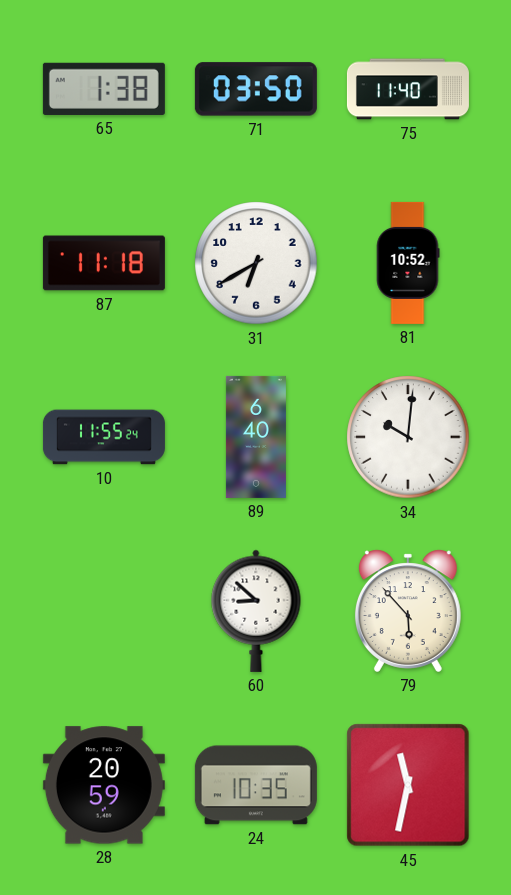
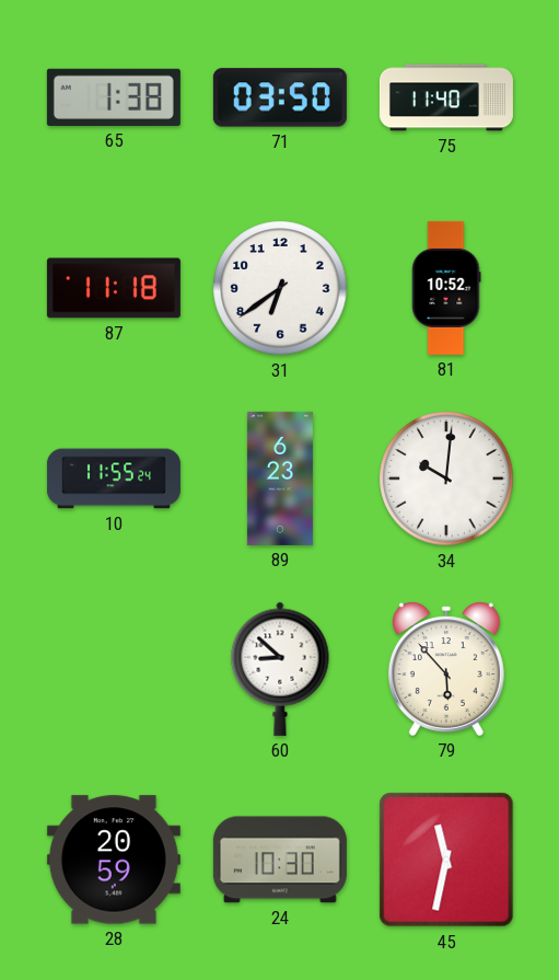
31: 6:40 -> 6:39 (280, 288)
89: 6:40 -> 6:23 (280, 479)
24: 10:35 -> 10:30 (280, 860)
